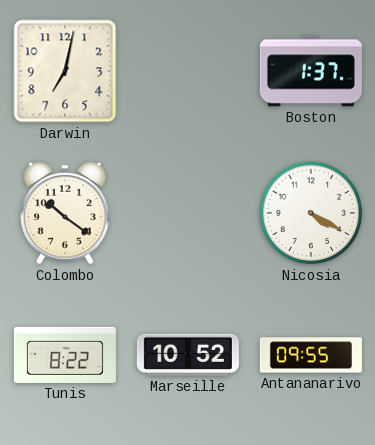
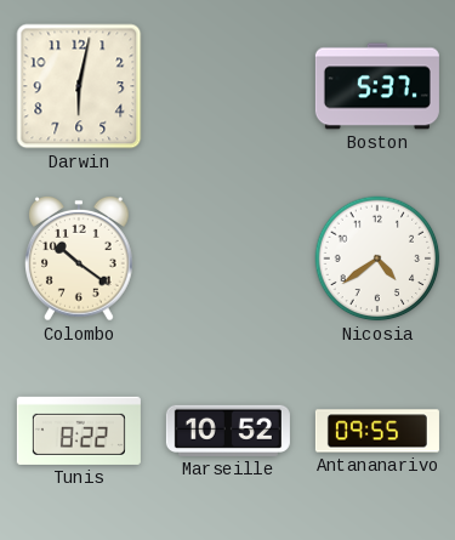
Darwin: 7:02 -> 6:02 (79, 86)
Boston: 1:37 -> 5:37 (377, 86)
Nicosia: 4:20 -> 4:39 (377, 258)
